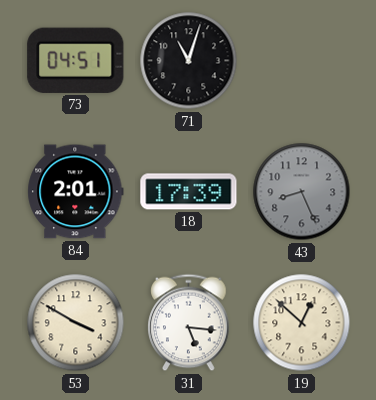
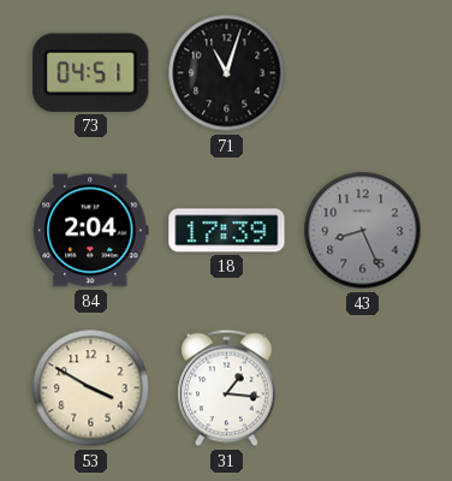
84: 2:01 -> 2:04 (91, 231)
31: 5:16 -> 1:16 (227, 388)
19: 12:52 -> none (302, 323)
